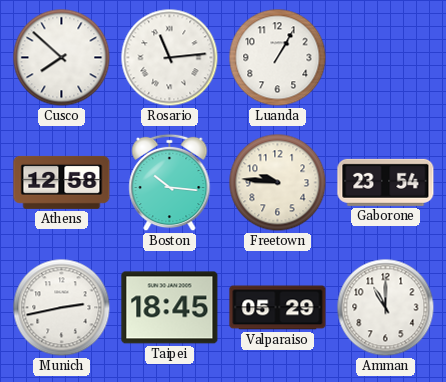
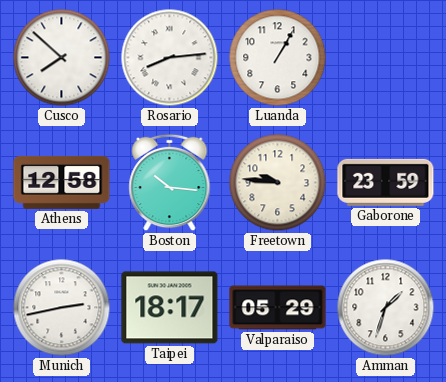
Rosario: 11:14 -> 8:14 (170, 58)
Gaborone: 23:54 -> 23:59 (386, 182)
Taipei: 18:45 -> 18:17 (170, 308)
Amman: 11:00 -> 1:33 (386, 308)
